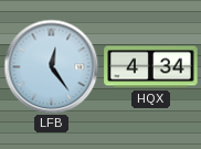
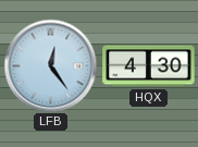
HQX: 4:34 -> 4:30 (149, 66)
